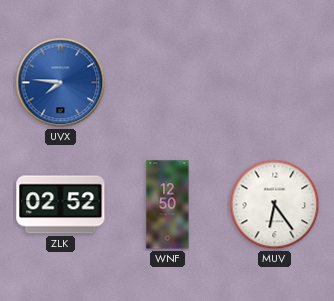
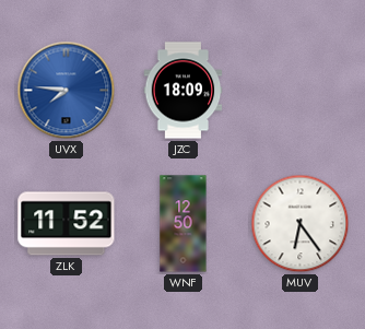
JZC: none -> 18:09 (184, 91)
ZLK: 02:52 -> 11:52 (67, 224)
